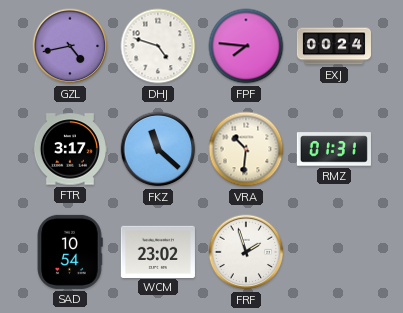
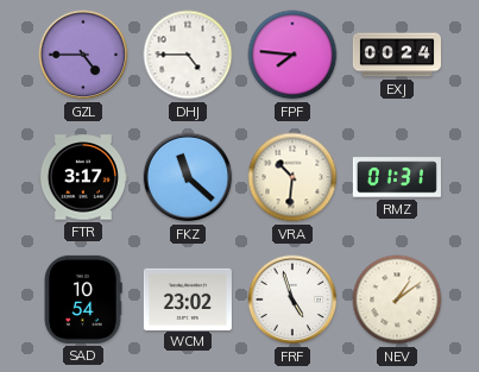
GZL: 4:43 -> 4:45 (83, 55)
DHJ: 4:48 -> 4:45 (188, 55)
FRF: 1:57 -> 4:57 (292, 300)
NEV: none -> 1:09 (397, 300)
